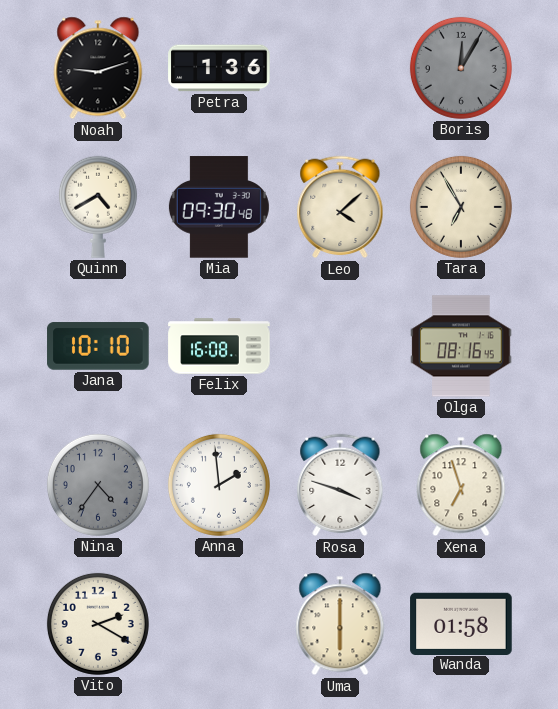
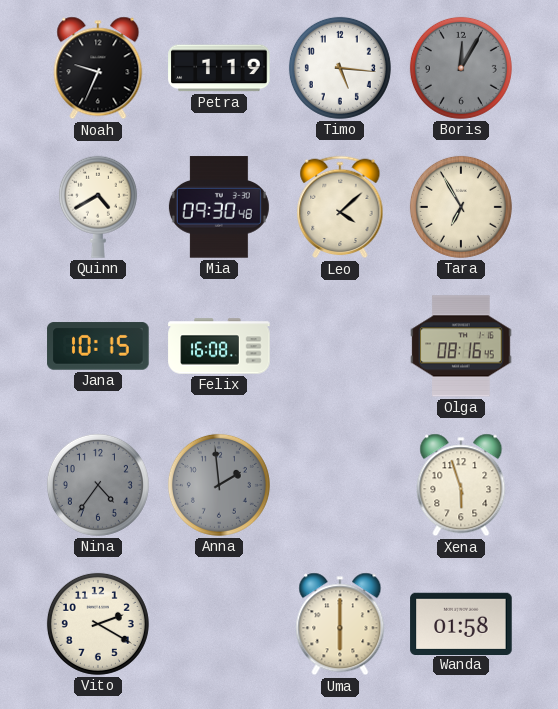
Noah: 9:12 -> 9:34 (98, 68)
Petra: 1:36 -> 1:19 (219, 68)
Timo: none -> 5:16 (340, 68)
Jana: 10:10 -> 10:15 (98, 346)
Anna dial: white -> grey (219, 485)
Rosa: 3:48 -> none (340, 485)
Xena: 6:57 -> 5:57 (461, 485)
